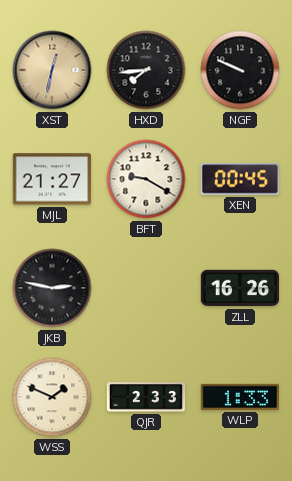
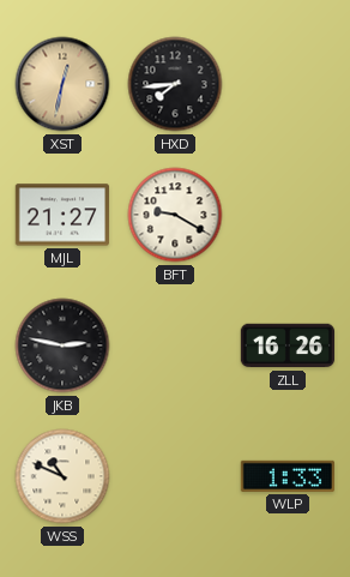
NGF: 9:49 -> none (240, 70)
XEN: 00:45 -> none (239, 179)
WSS: 1:49 -> 10:49 (62, 476)
QJR: 2:33 -> none (146, 397)
